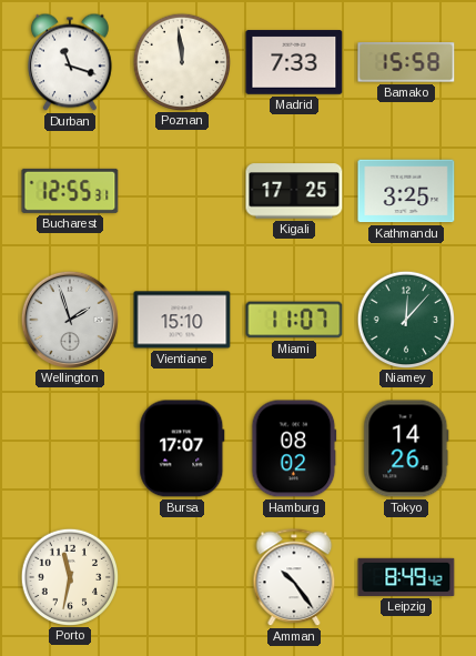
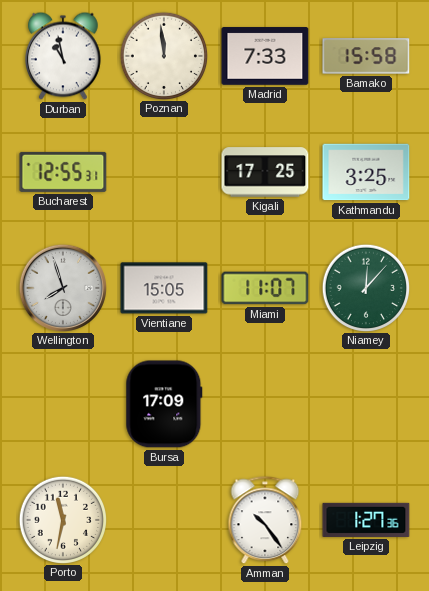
Durban: 11:18 -> 10:58 (64, 56)
Wellington: 1:57 -> 7:57 (62, 287)
Vientiane: 15:10 -> 15:05 (164, 288)
Bursa: 17:07 -> 17:09 (164, 404)
Hamburg: 08:02 -> none (294, 448)
Tokyo: 14:26 -> none (406, 448)
Leipzig: 8:49 -> 1:27 (366, 520)
